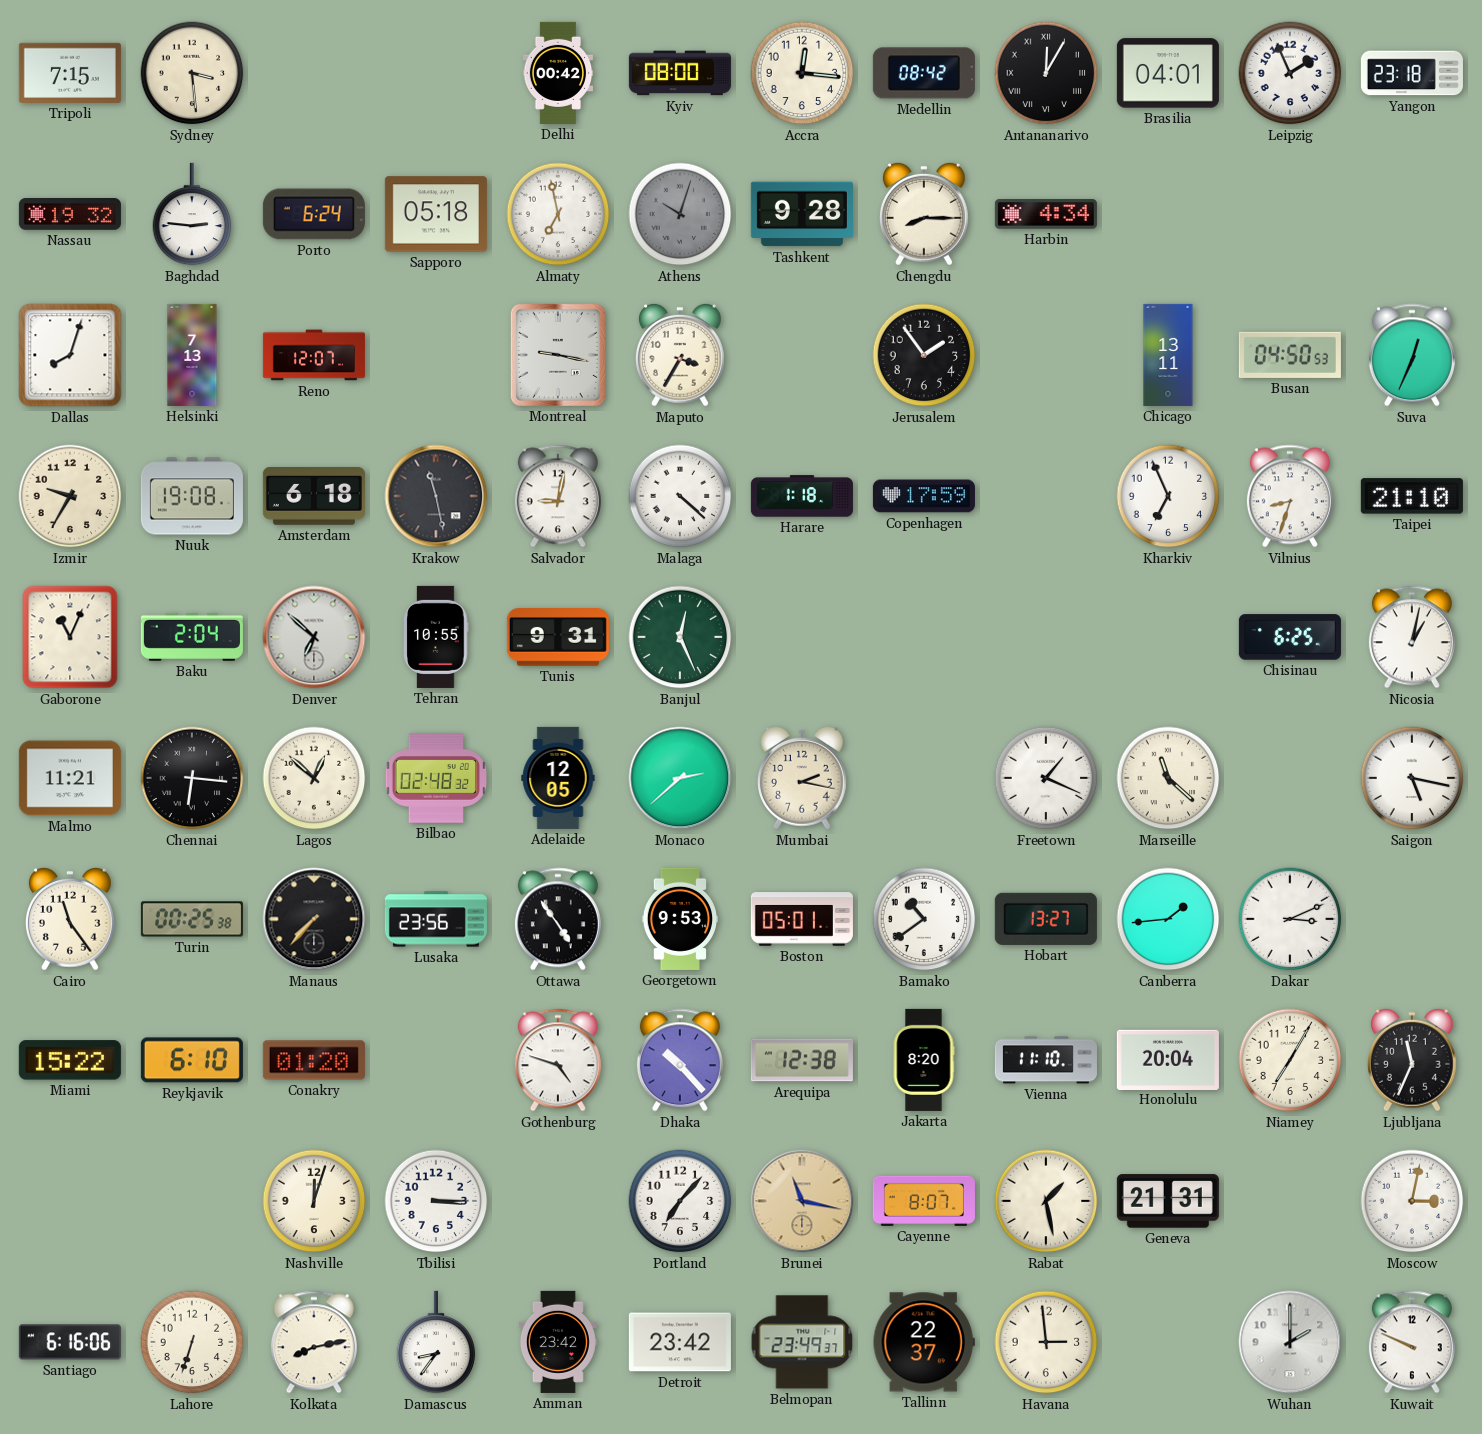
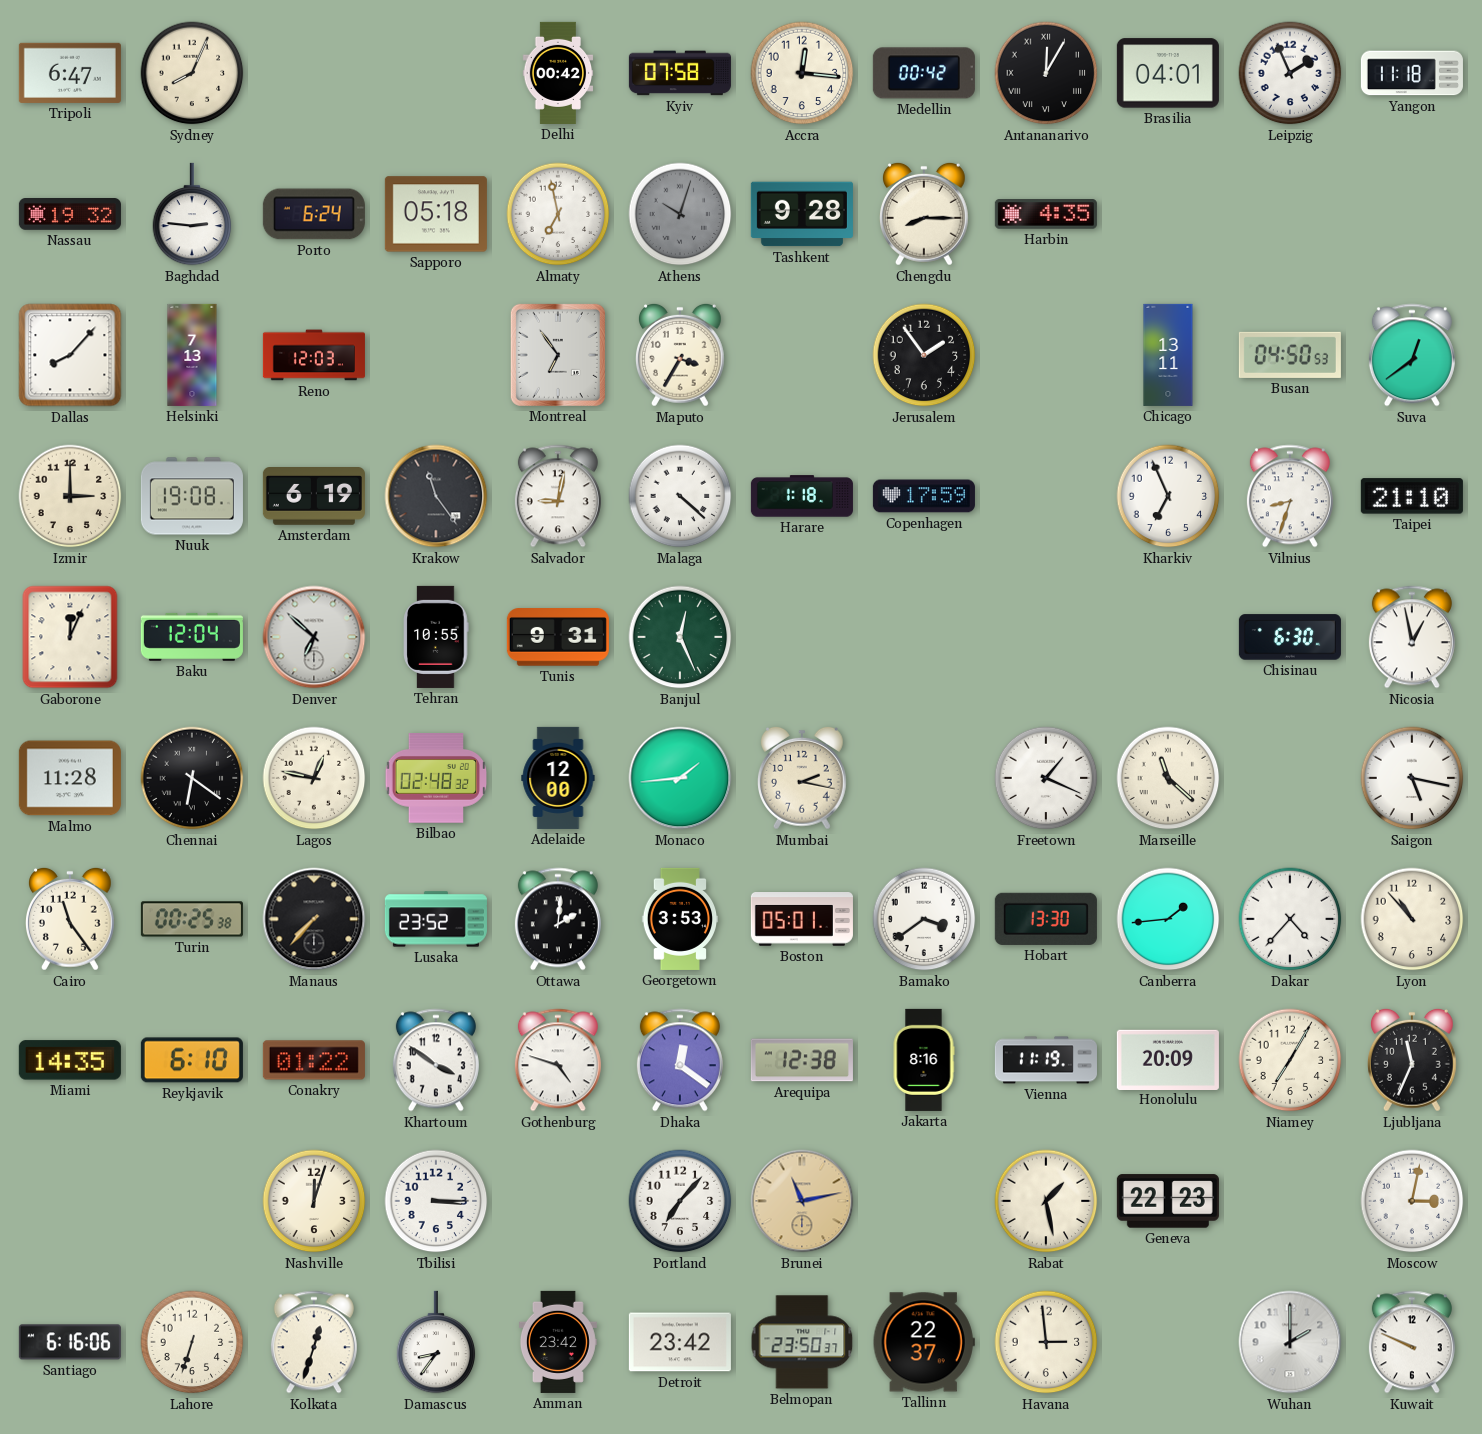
Tripoli: 7:15 -> 6:47 (70, 73)
Sydney: 3:29 -> 8:04 (192, 73)
Kyiv: 08:00 -> 07:58 (680, 73)
Medellin: 08:42 -> 00:42 (924, 73)
Yangon: 23:18 -> 11:18 (1412, 73)
Harbin: 4:34 -> 4:35 (1046, 214)
Dallas: 8:03 -> 8:07 (70, 355)
Reno: 12:07 -> 12:03 (314, 355)
Montreal: 9:17 -> 6:54 (558, 355)
Suva: 12:34 -> 12:39 (1412, 355)
Izmir: 9:35 -> 3:00 (70, 496)
Amsterdam: 6:18 -> 6:19 (314, 497)
Krakow: 11:28 -> 11:24 (436, 496)
Gaborone: 11:04 -> 12:04 (70, 637)
Baku: 2:04 -> 12:04 (192, 637)
Chisinau: 6:25 -> 6:30 (1290, 637)
Nicosia: 1:02 -> 12:58 (1412, 637)
Malmo: 11:21 -> 11:28 (70, 778)
Chennai: 6:16 -> 6:21 (192, 778)
Lagos: 12:52 -> 12:47 (314, 778)
Adelaide: 12:05 -> 12:00 (558, 778)
Monaco: 2:38 -> 1:44 (680, 778)
Lusaka: 23:56 -> 23:52 (436, 919)
Ottawa: 4:54 -> 2:01 (558, 919)
Georgetown: 9:53 -> 3:53 (680, 919)
Bamako: 10:39 -> 3:39 (924, 919)
Hobart: 13:27 -> 13:30 (1046, 919)
Dakar: 3:11 -> 4:37 (1290, 919)
Lyon: none -> 10:53 (1412, 919)
Miami: 15:22 -> 14:35 (70, 1060)
Conakry: 01:20 -> 01:22 (314, 1060)
Khartoum: none -> 3:51 (436, 1060)
Dhaka: 10:23 -> 12:21 (680, 1060)
Jakarta: 8:20 -> 8:16 (924, 1060)
Vienna: 11:10 -> 11:19 (1046, 1060)
Honolulu: 20:04 -> 20:09 (1168, 1059)
Brunei: 11:17 -> 11:13 (802, 1201)
Cayenne: 8:07 -> none (924, 1201)
Geneva: 21:31 -> 22:23 (1168, 1201)
Kolkata: 8:13 -> 12:33 (314, 1342)
Belmopan: 23:49 -> 23:50 (802, 1342)
